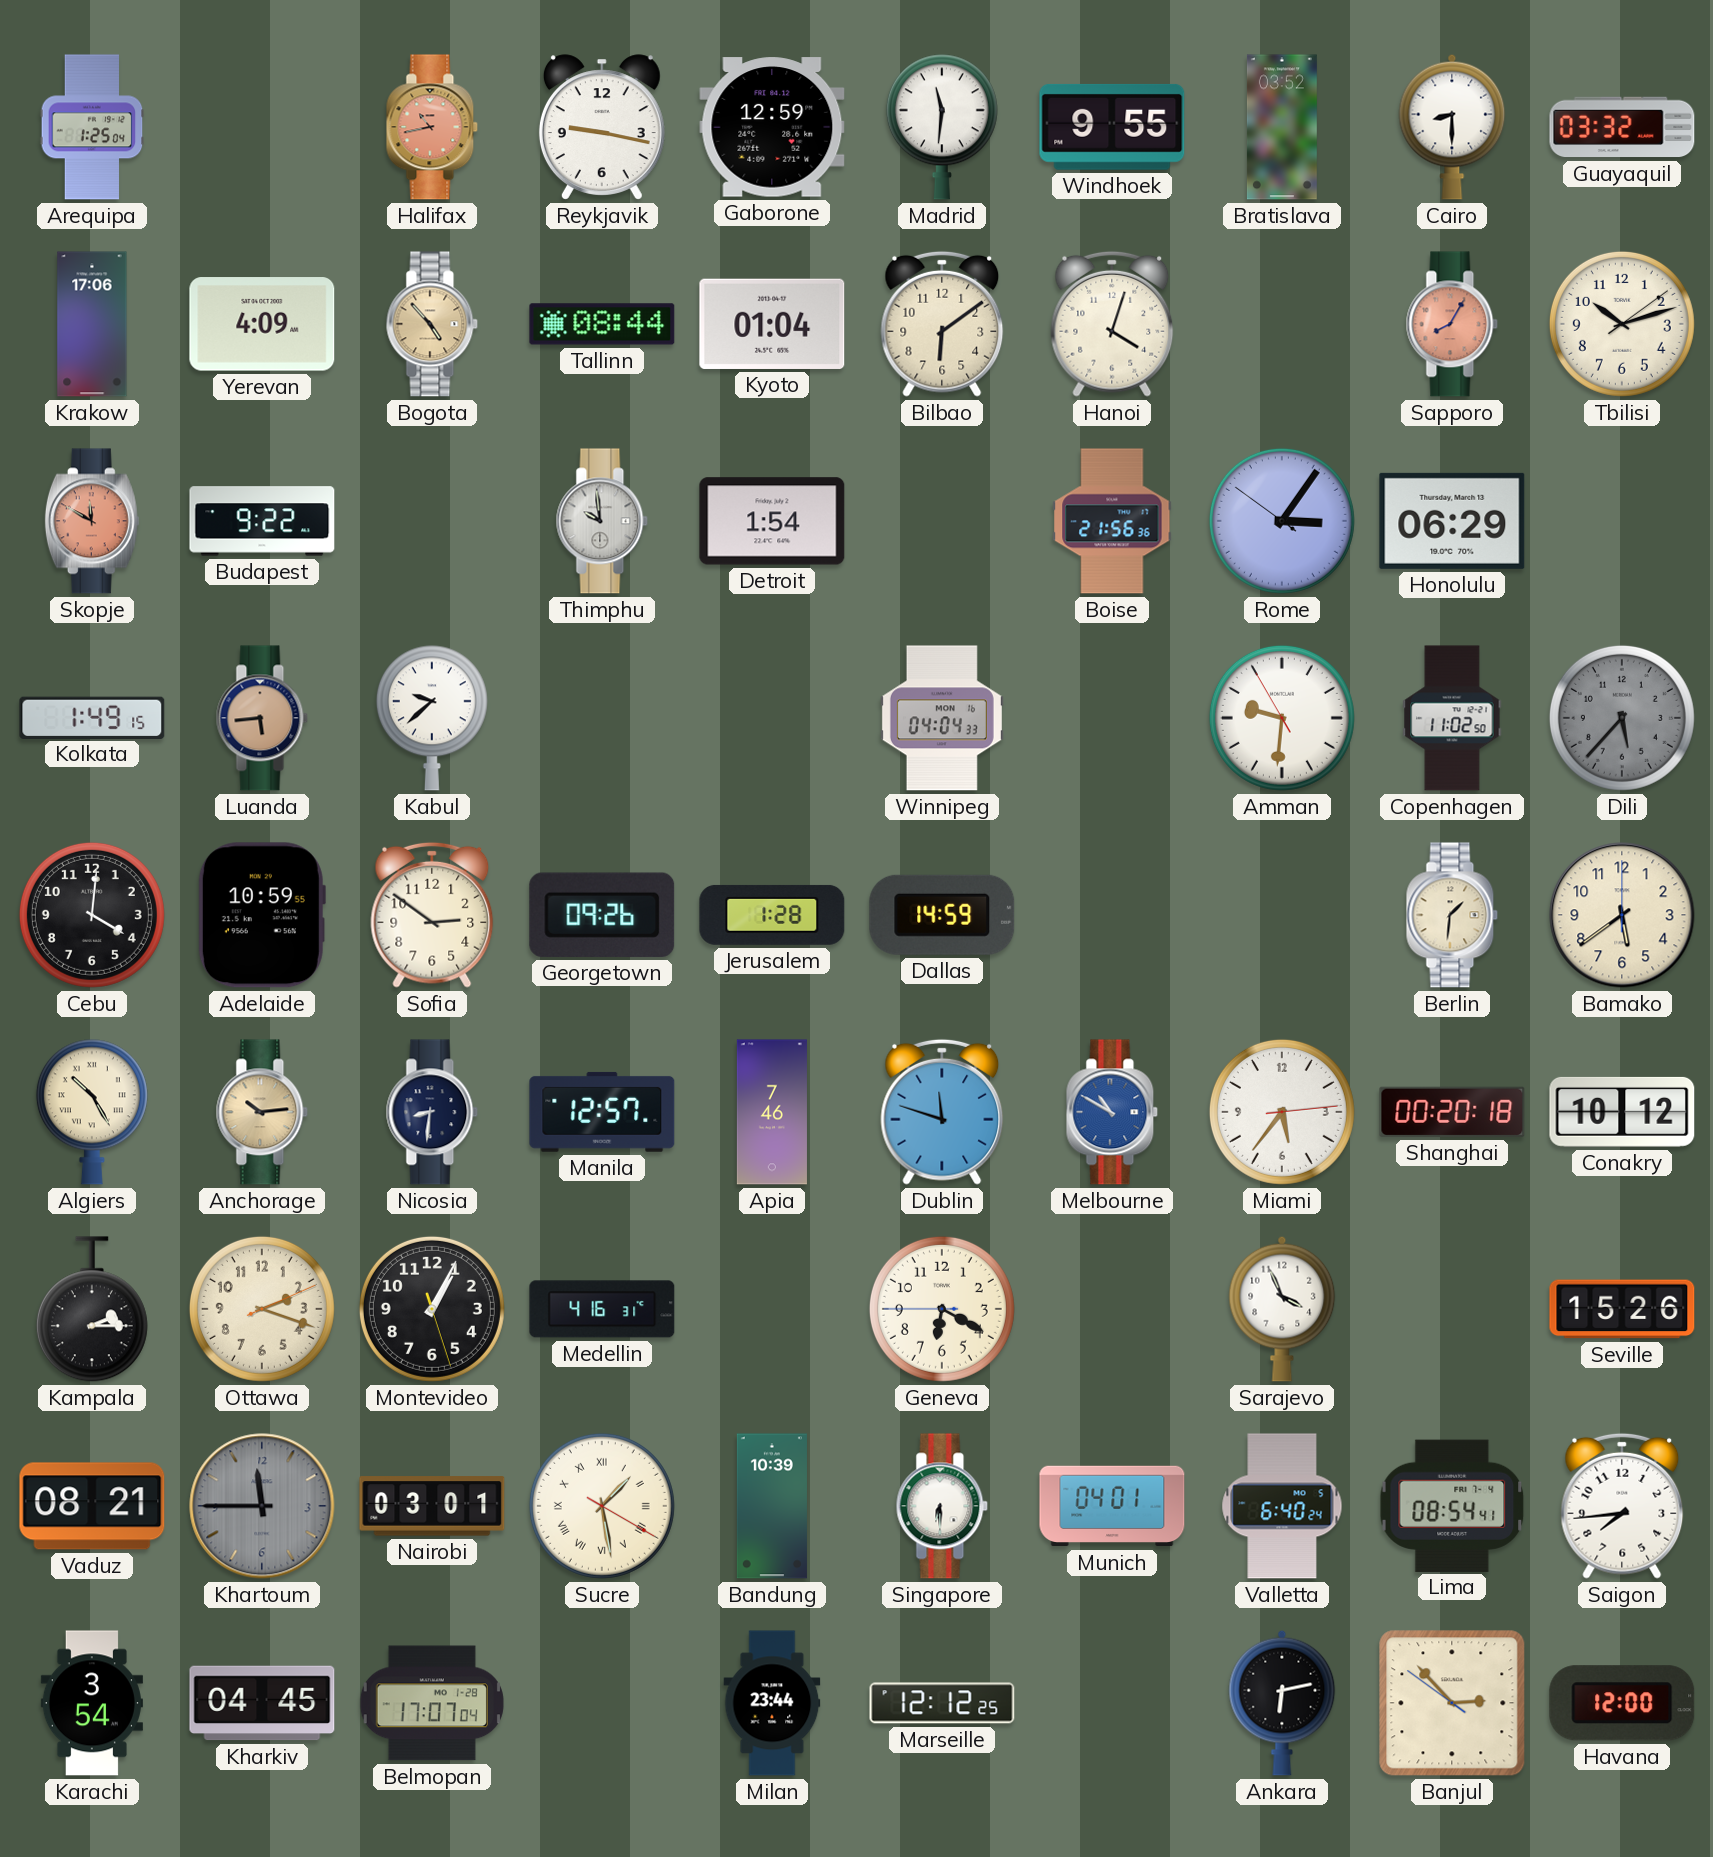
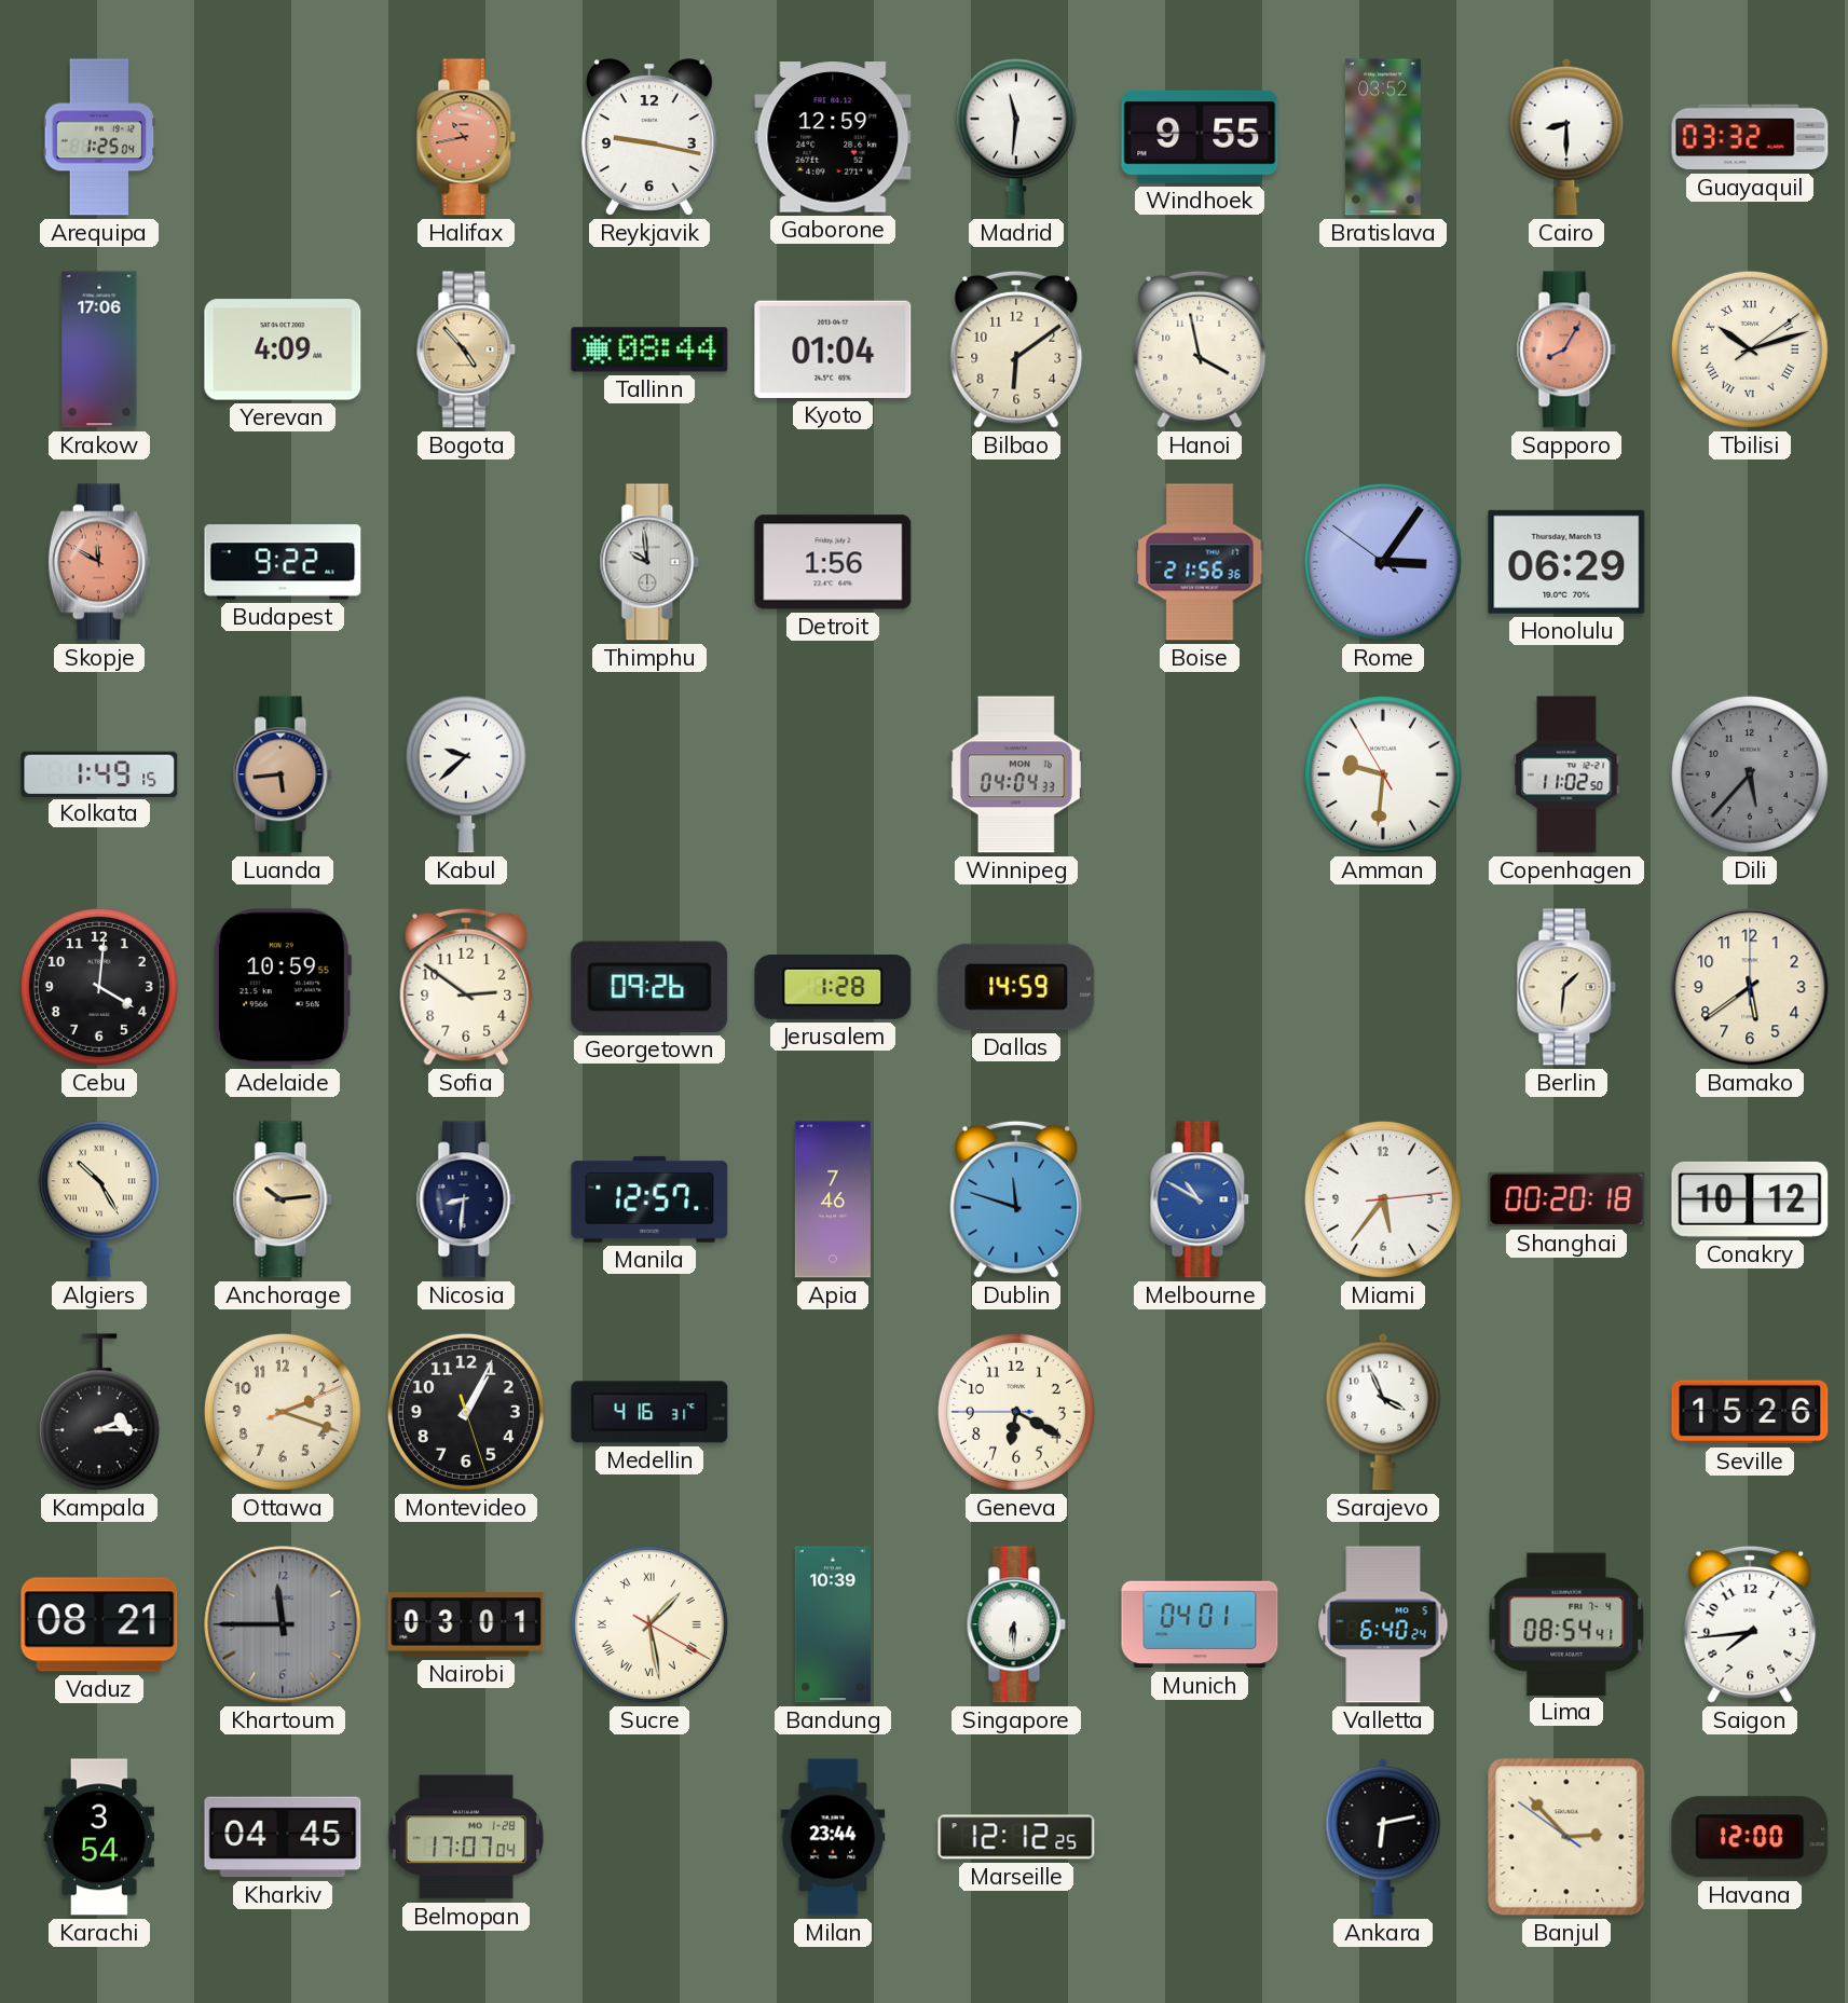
Hanoi: 4:03 -> 3:58 (1200, 349)
Tbilisi numerals: Arabic -> Roman (1750, 349)
Detroit: 1:54 -> 1:56 (833, 562)
